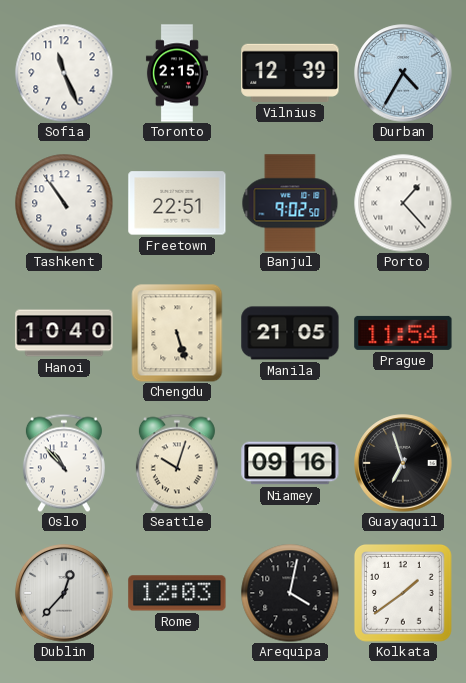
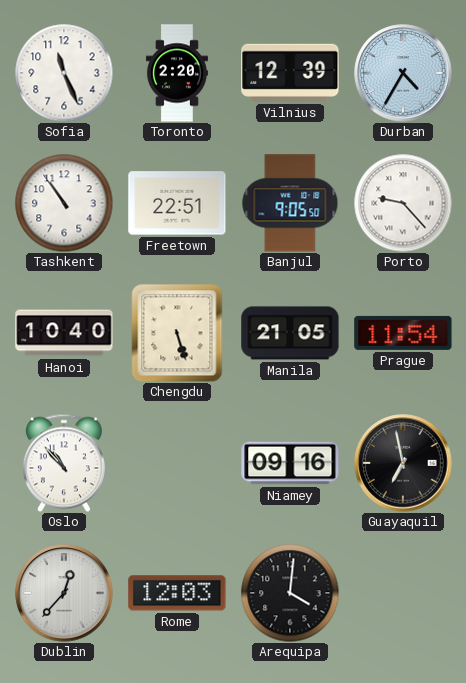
Toronto: 2:15 -> 2:20 (177, 73)
Banjul: 9:02 -> 9:05 (290, 203)
Porto: 1:23 -> 9:23 (403, 203)
Seattle: 10:03 -> none (177, 463)
Guayaquil: 6:57 -> 6:58 (403, 463)
Arequipa: 4:02 -> 4:01 (290, 593)
Kolkata: 1:39 -> none (403, 593)
